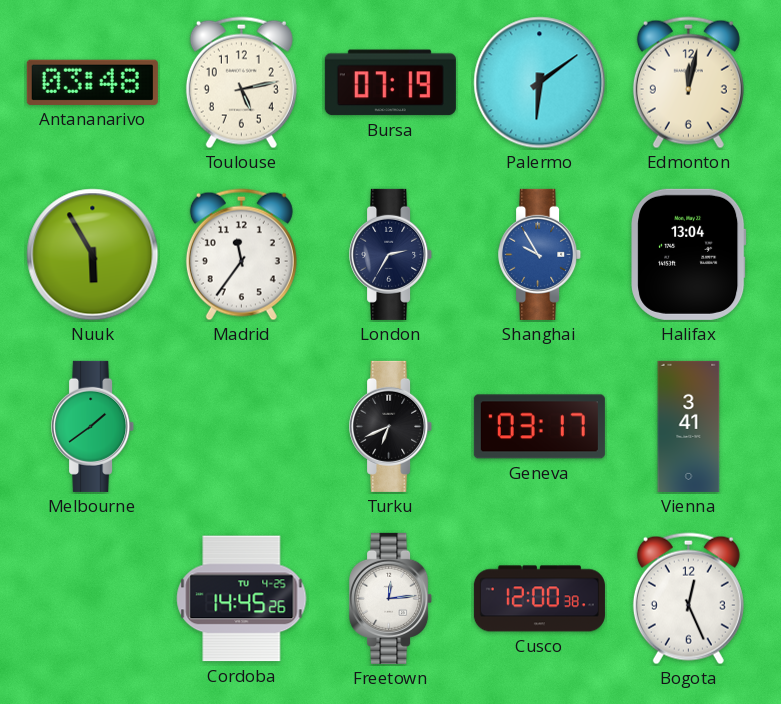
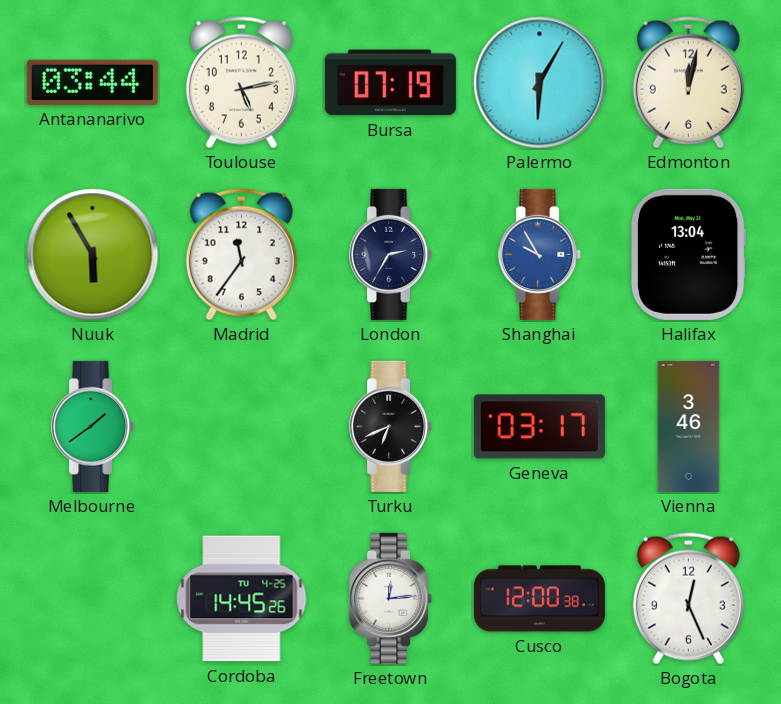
Antananarivo: 03:48 -> 03:44 (92, 82)
Palermo: 6:09 -> 6:05 (540, 83)
Vienna: 3:41 -> 3:46 (689, 426)
